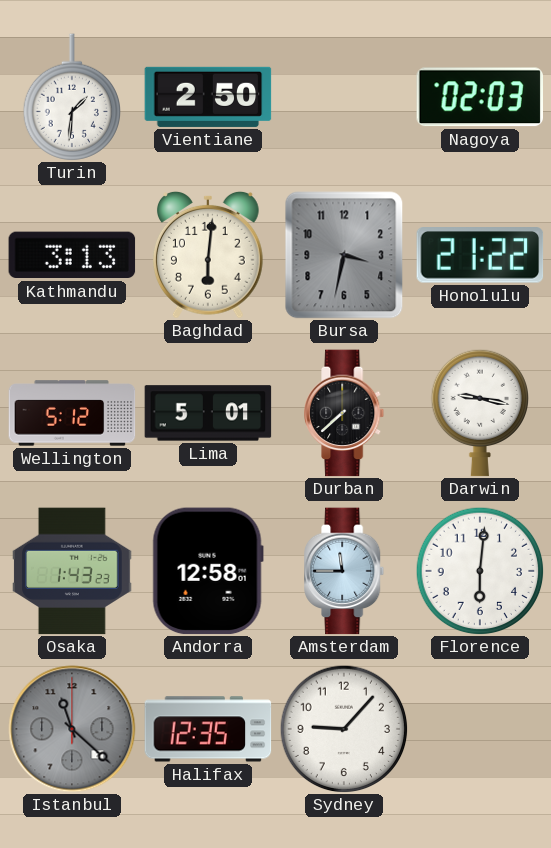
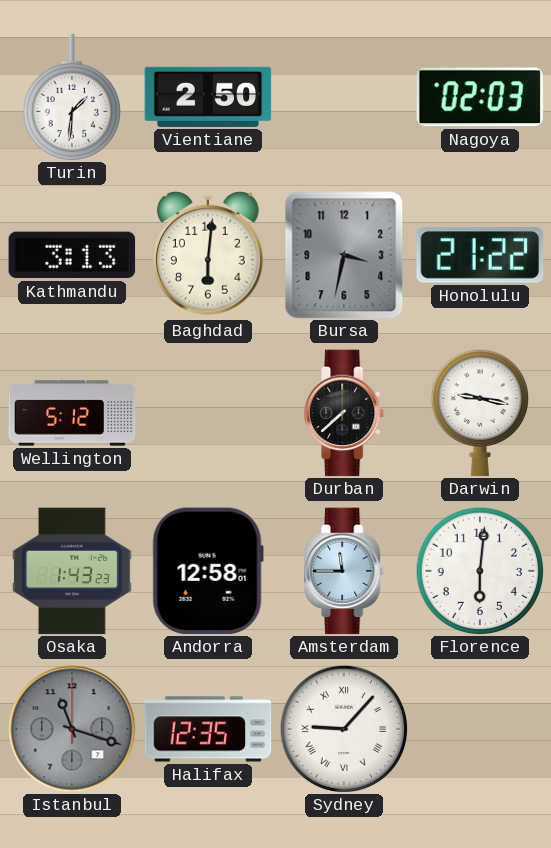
Lima: 5:01 -> none (208, 413)
Istanbul: 11:22 -> 11:18 (72, 729)
Sydney numerals: Arabic -> Roman (344, 729)
